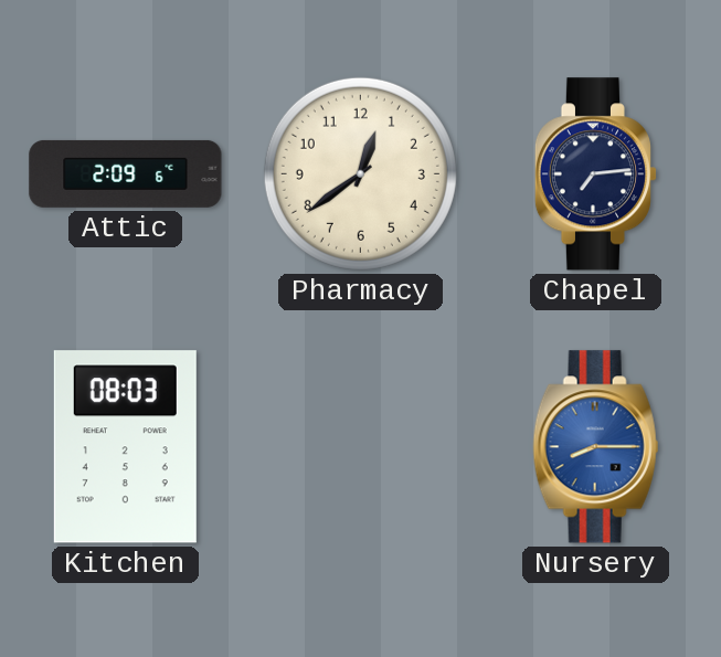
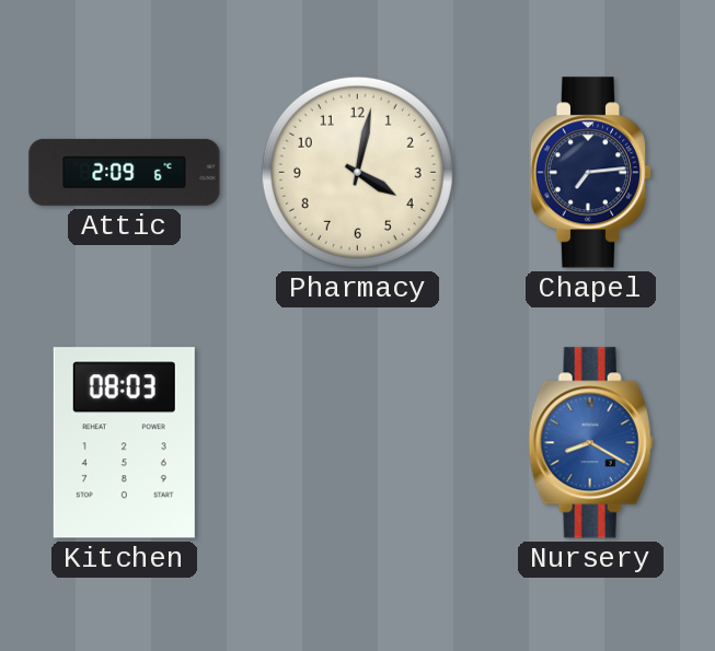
Pharmacy: 12:39 -> 4:02 (357, 172)
Nursery: 8:15 -> 8:20 (591, 443)
